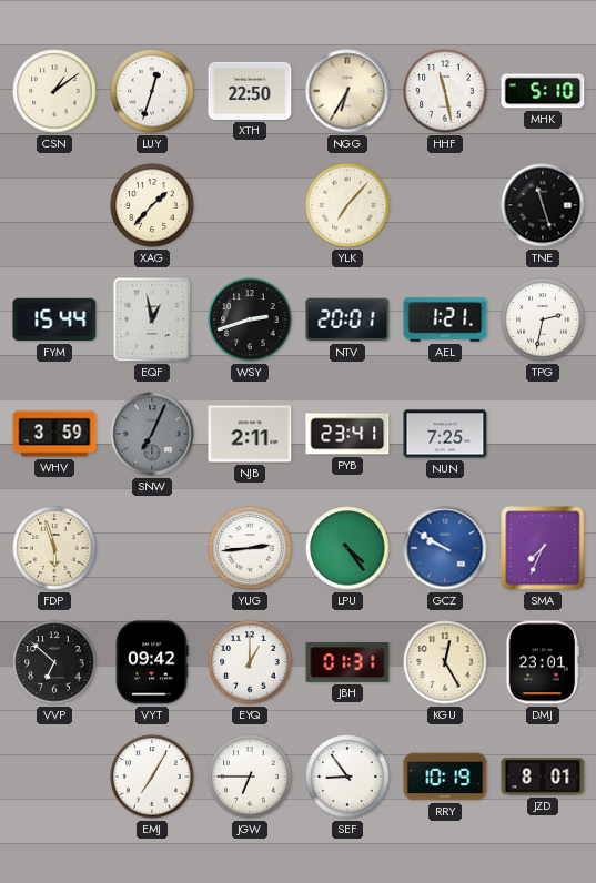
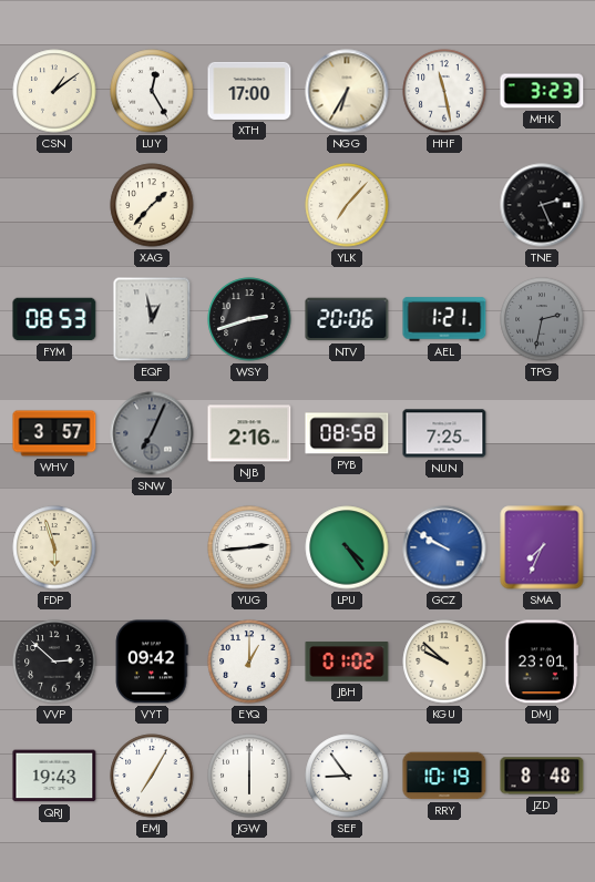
LUY: 12:33 -> 12:25 (152, 91)
XTH: 22:50 -> 17:00 (249, 91)
MHK: 5:10 -> 3:23 (542, 91)
TNE: 11:27 -> 2:26 (542, 205)
FYM: 15:44 -> 08:53 (54, 319)
NTV: 20:01 -> 20:06 (347, 319)
TPG dial: white -> grey (542, 319)
WHV: 3:59 -> 3:57 (54, 433)
NJB: 2:11 -> 2:16 (249, 433)
PYB: 23:41 -> 08:58 (347, 433)
VVP: 6:52 -> 2:52 (54, 661)
JBH: 01:31 -> 01:02 (347, 661)
KGU: 12:25 -> 9:52 (444, 661)
QRJ: none -> 19:43 (54, 776)
JGW: 6:45 -> 6:00 (249, 776)
JZD: 8:01 -> 8:48 (542, 776)
